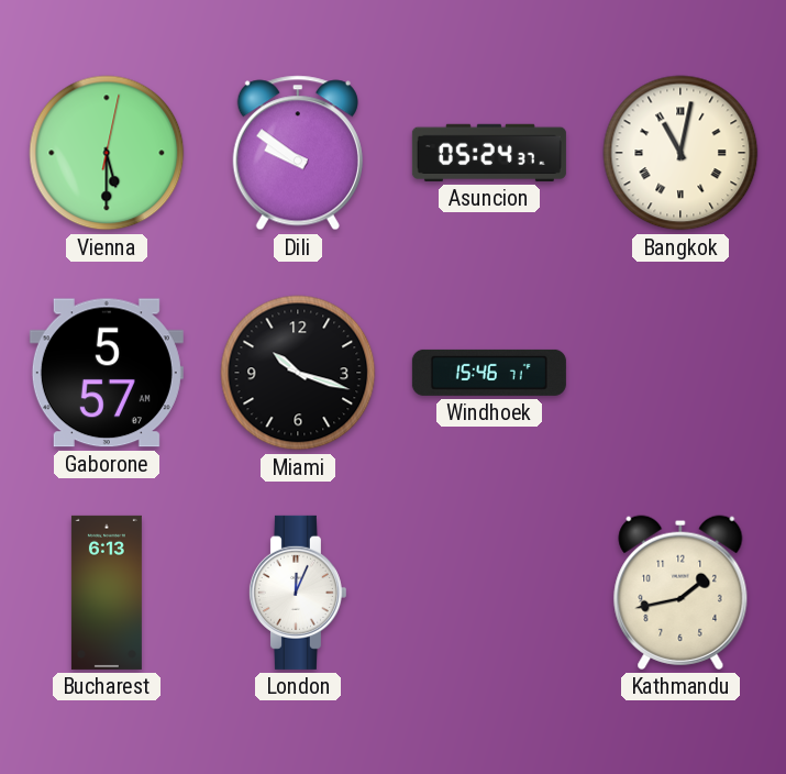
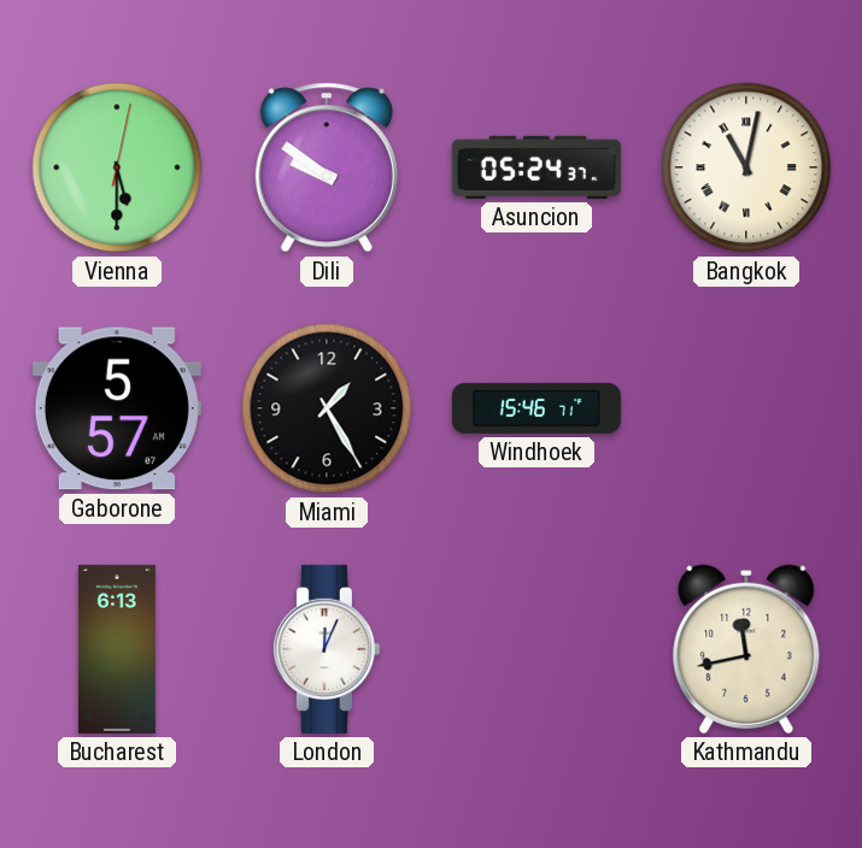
Miami: 10:18 -> 1:25 (327, 408)
Kathmandu: 1:43 -> 11:43 (746, 649)
